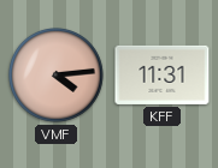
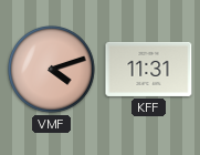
VMF: 4:14 -> 4:12 (52, 70)
